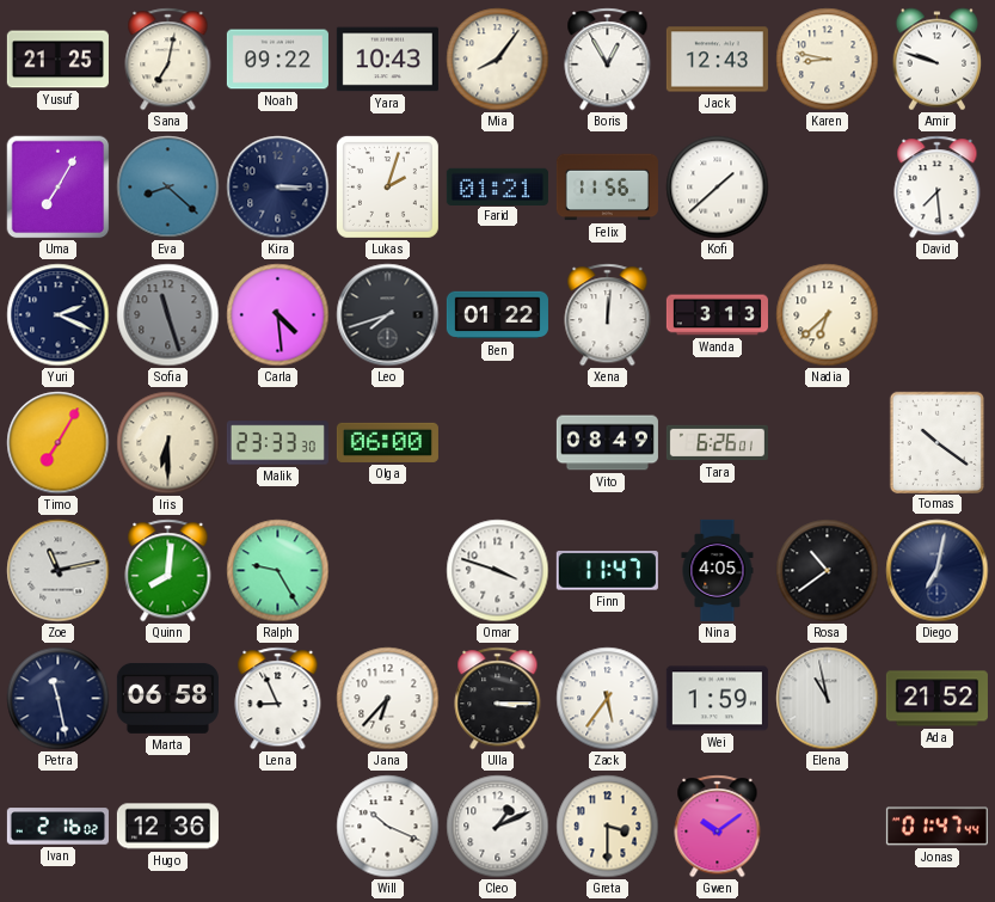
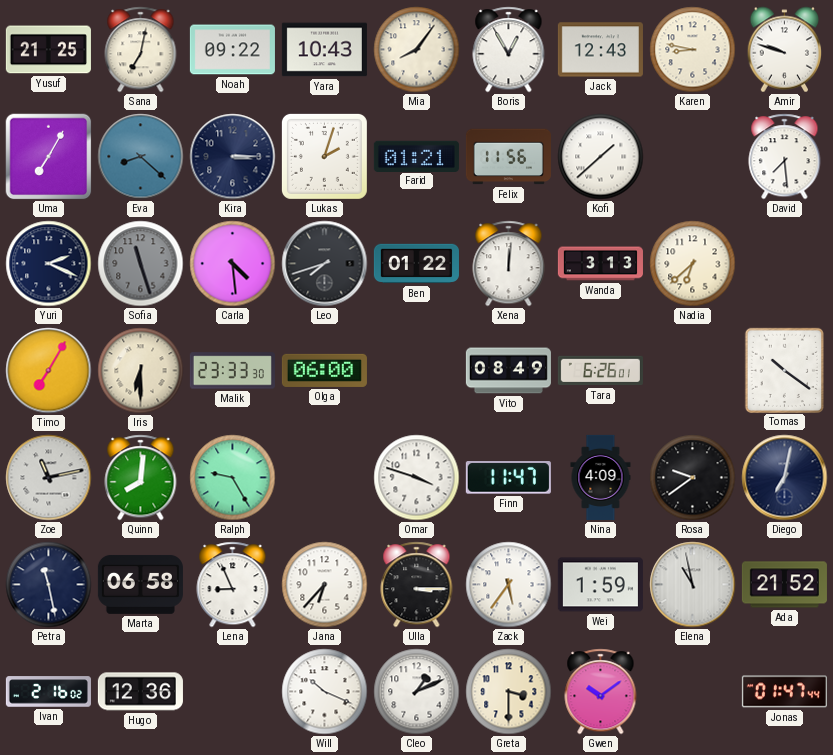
Nina: 4:05 -> 4:09 (601, 477)
Rosa: 10:39 -> 9:39 (693, 478)
